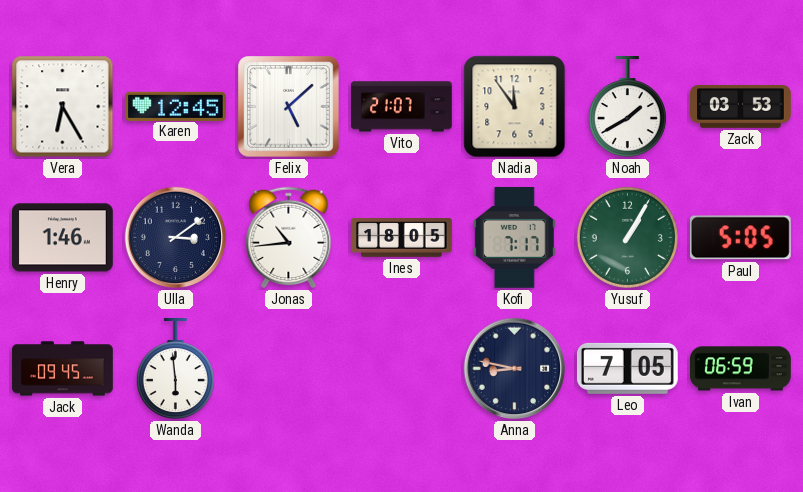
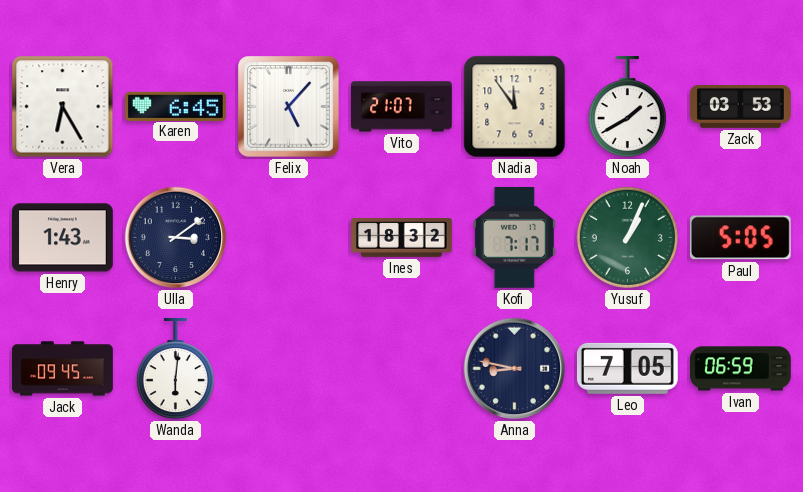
Karen: 12:45 -> 6:45 (176, 106)
Felix: 5:08 -> 5:07 (289, 107)
Henry: 1:46 -> 1:43 (63, 238)
Jonas: 10:44 -> none (289, 238)
Ines: 18:05 -> 18:32 (402, 238)
Yusuf: 1:05 -> 1:04 (627, 237)
Wanda: 5:59 -> 6:01 (175, 370)
